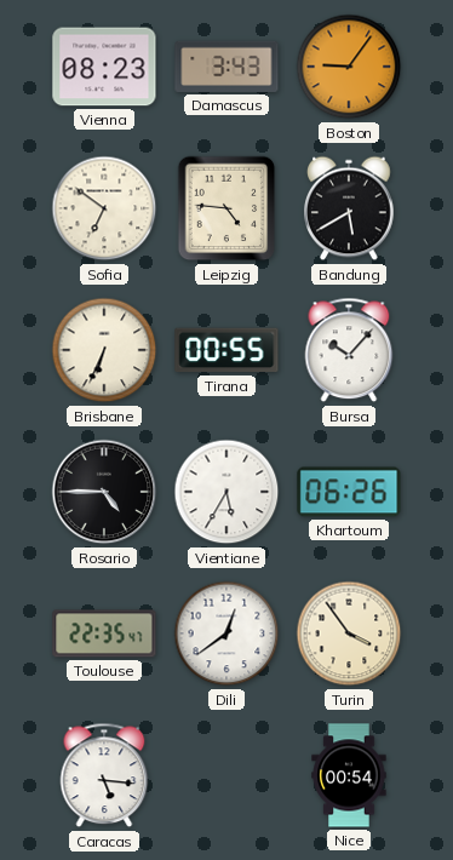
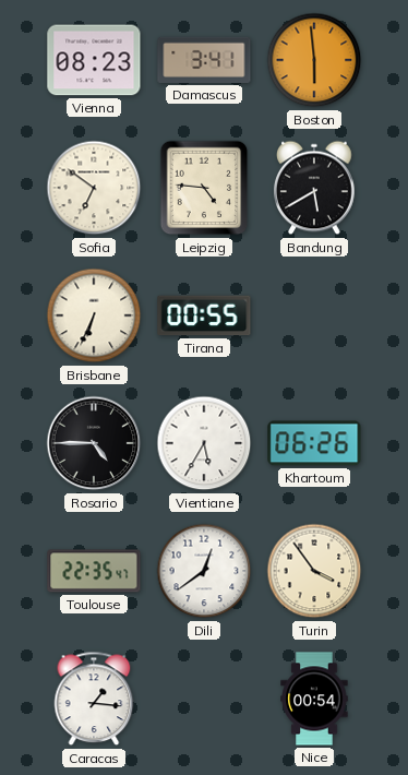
Damascus: 3:43 -> 3:41 (204, 60)
Boston: 9:06 -> 5:59 (314, 60)
Bursa: 10:07 -> none (349, 350)
Caracas: 5:16 -> 1:16 (94, 699)
